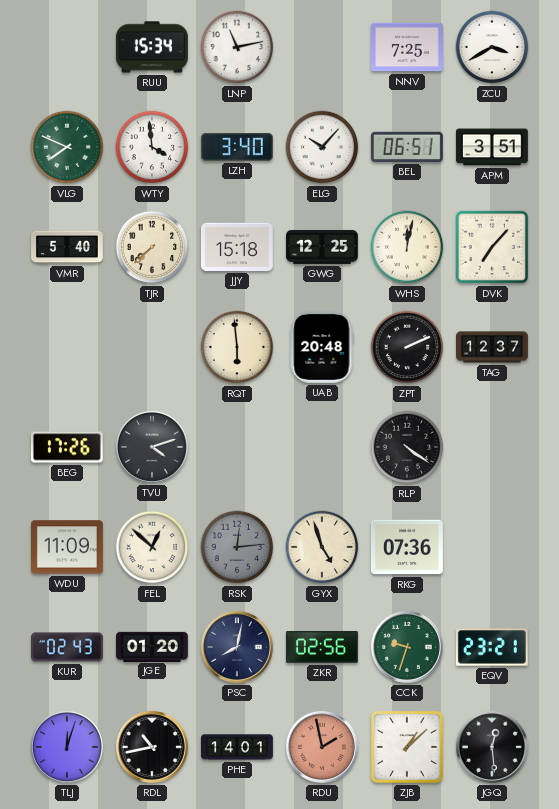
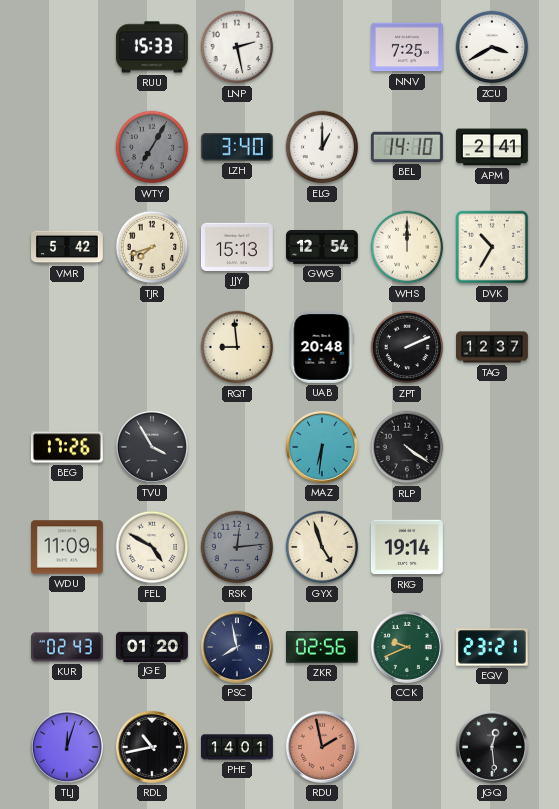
RUU: 15:34 -> 15:33 (152, 47)
LNP: 11:13 -> 2:28 (237, 47)
VLG: 7:49 -> none (67, 147)
WTY: 3:59 -> 7:05 (152, 147)
WTY dial: white -> grey (152, 147)
ELG: 10:07 -> 1:00 (322, 147)
BEL: 06:51 -> 14:10 (407, 147)
APM: 3:51 -> 2:41 (492, 147)
VMR: 5:40 -> 5:42 (68, 247)
TJR: 7:38 -> 7:42 (152, 247)
JJY: 15:18 -> 15:13 (237, 247)
GWG: 12:25 -> 12:54 (323, 247)
WHS: 12:02 -> 12:00 (407, 247)
DVK: 7:07 -> 10:35 (492, 247)
RQT: 5:59 -> 8:59 (237, 347)
TVU: 4:12 -> 3:55 (152, 447)
MAZ: none -> 6:31 (322, 447)
FEL: 12:52 -> 4:50 (152, 547)
RKG: 07:36 -> 19:14 (407, 547)
PSC: 8:02 -> 7:58 (237, 647)
CCK: 9:33 -> 9:41 (407, 647)
ZJB: 1:08 -> none (407, 747)
